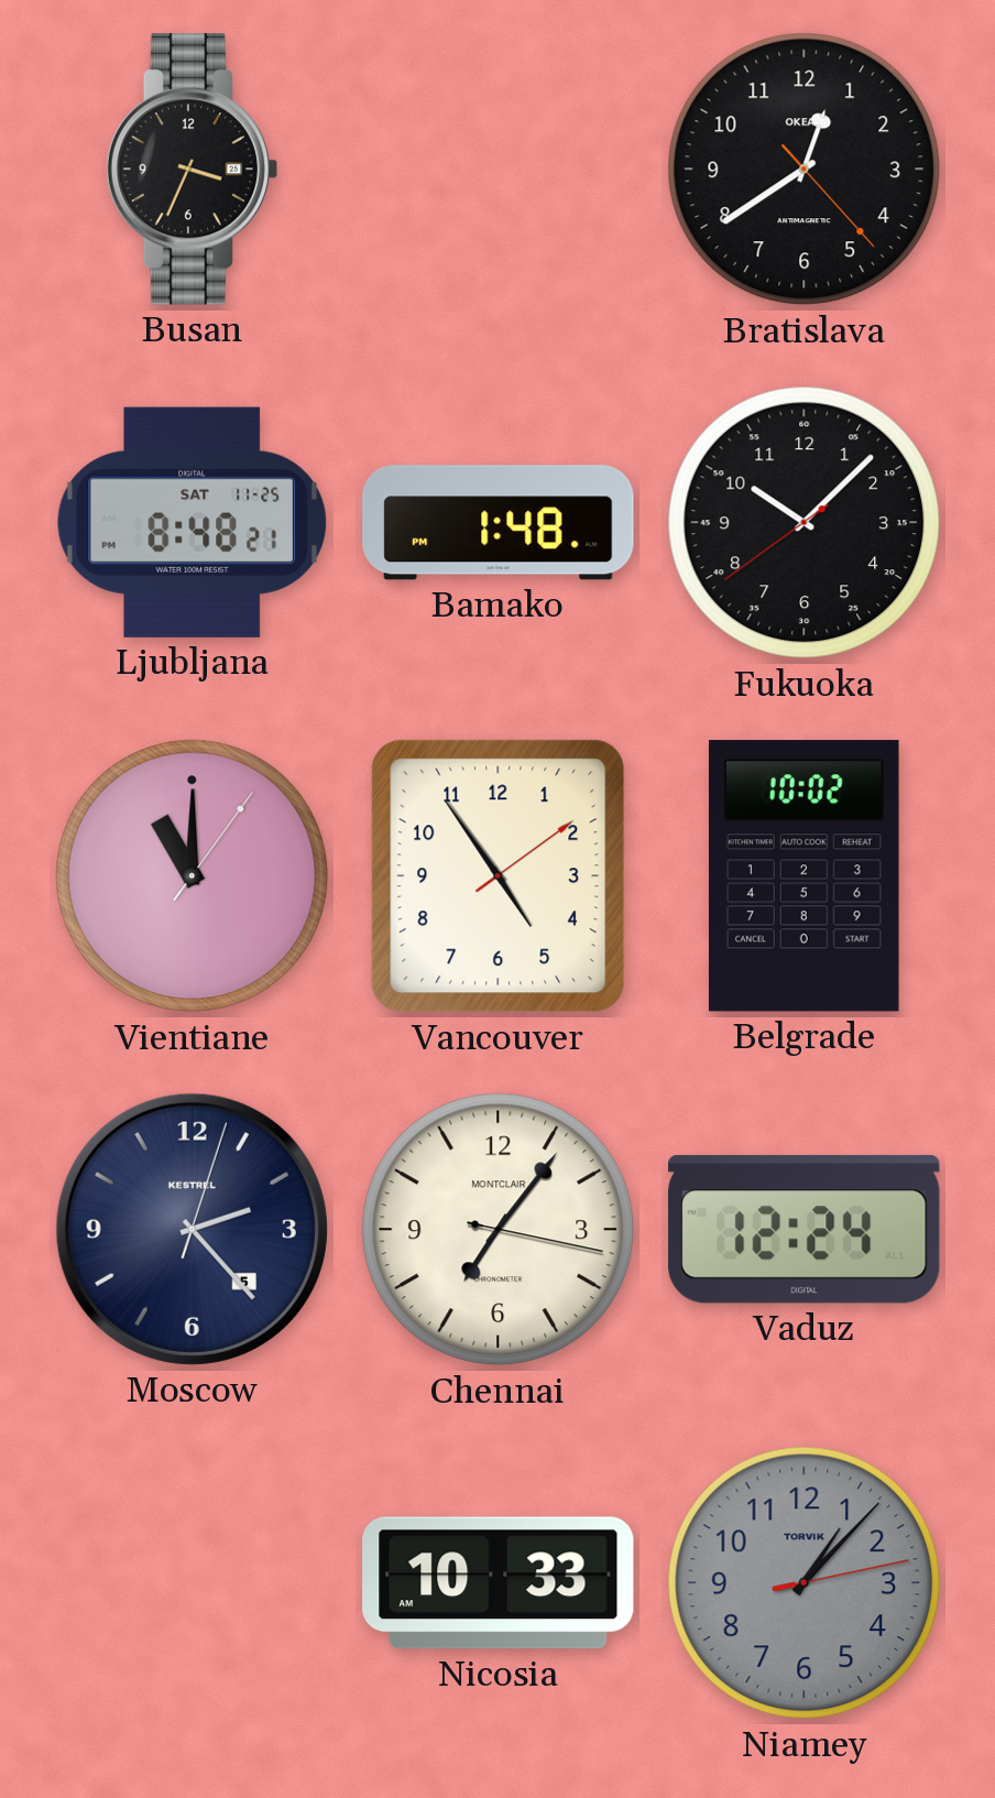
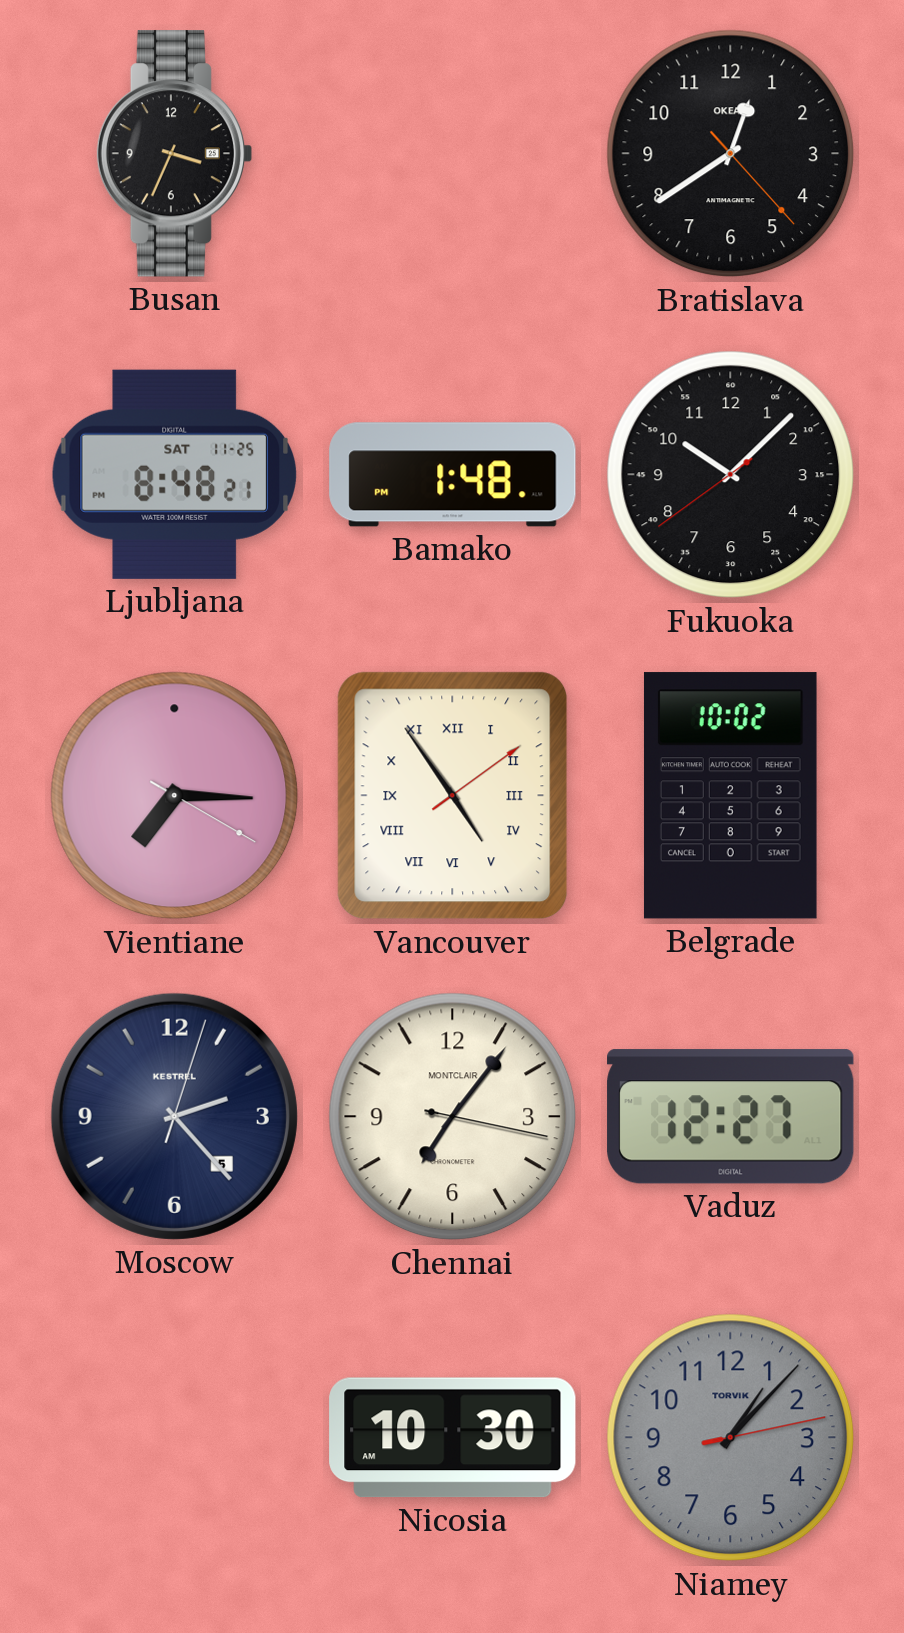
Vientiane: 11:00 -> 7:15 (175, 796)
Vancouver numerals: Arabic -> Roman (453, 796)
Vaduz: 12:24 -> 12:27 (731, 1117)
Nicosia: 10:33 -> 10:30 (453, 1438)
